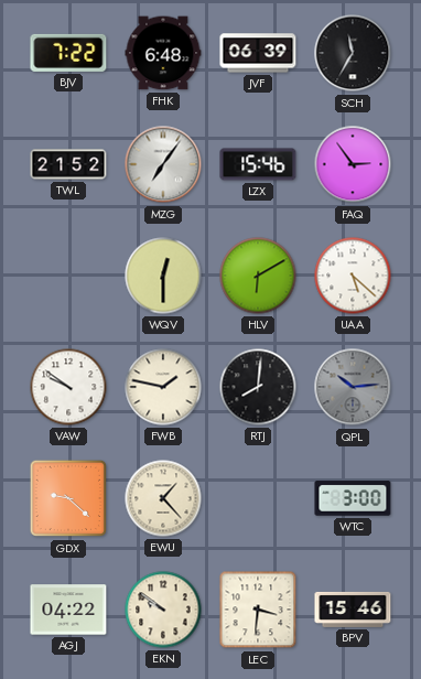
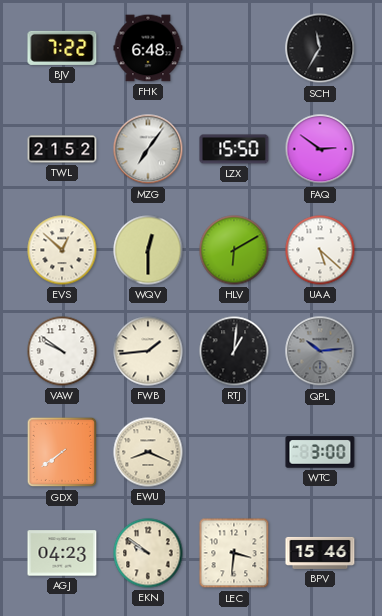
JVF: 06:39 -> none (258, 53)
LZX: 15:46 -> 15:50 (234, 149)
FAQ: 2:54 -> 2:51 (320, 149)
EVS: none -> 12:52 (62, 250)
FWB: 1:47 -> 1:44 (148, 351)
RTJ: 8:01 -> 1:01 (234, 351)
GDX: 9:22 -> 7:39 (62, 452)
EWU: 1:23 -> 8:19 (148, 452)
AGJ: 04:22 -> 04:23 (62, 553)
